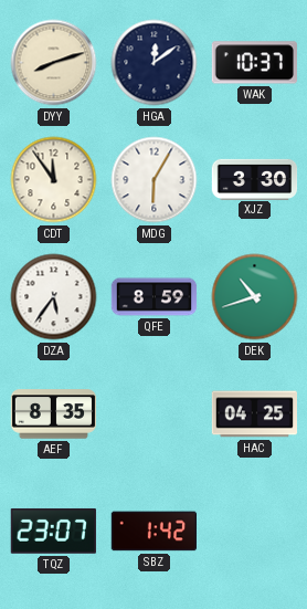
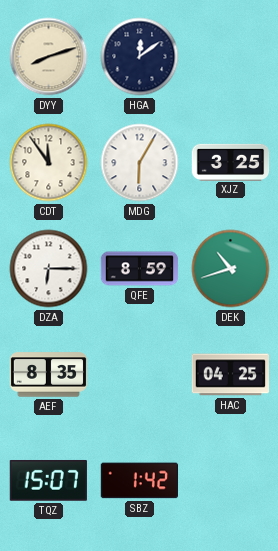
WAK: 10:37 -> none (254, 63)
XJZ: 3:30 -> 3:25 (231, 162)
DZA: 5:36 -> 6:15 (49, 269)
TQZ: 23:07 -> 15:07 (48, 480)
